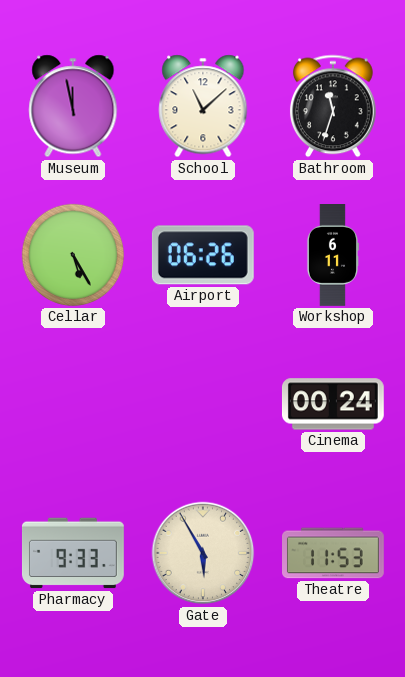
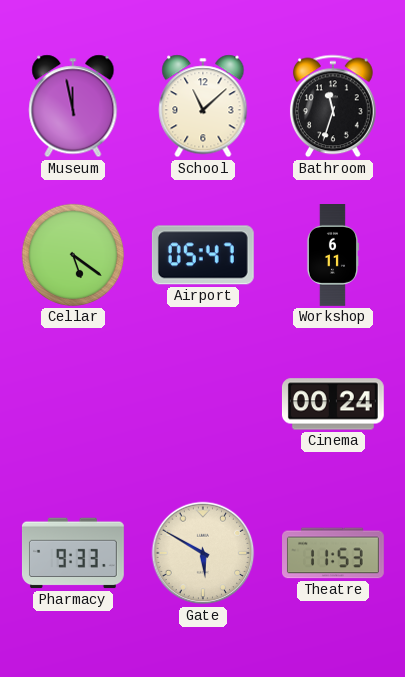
Cellar: 5:25 -> 5:21 (73, 255)
Airport: 06:26 -> 05:47 (203, 255)
Gate: 5:55 -> 5:50 (203, 553)
